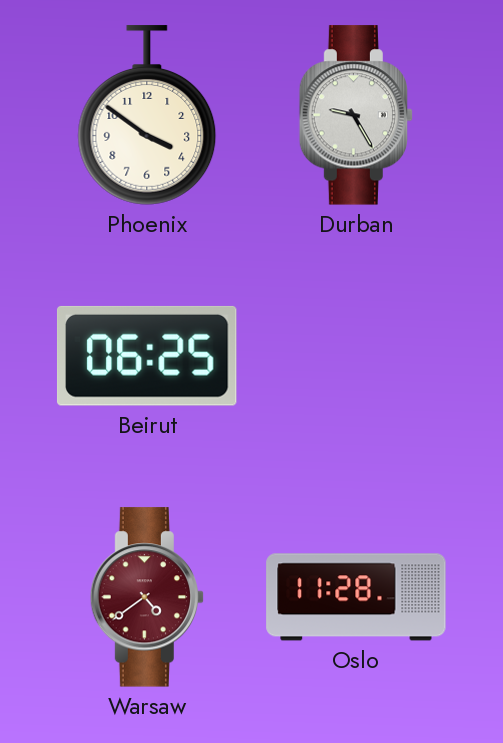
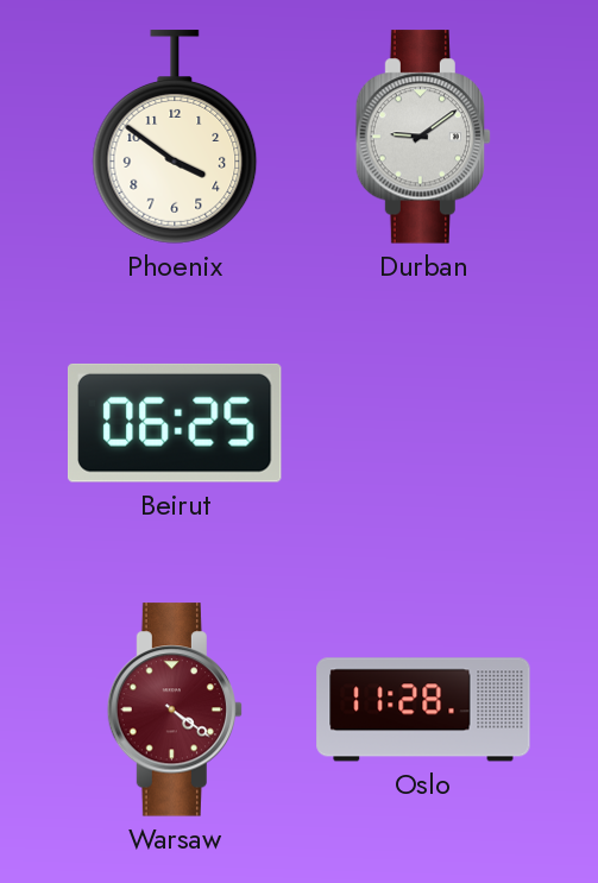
Durban: 9:25 -> 9:09 (423, 137)
Warsaw: 4:39 -> 4:21 (175, 709)
